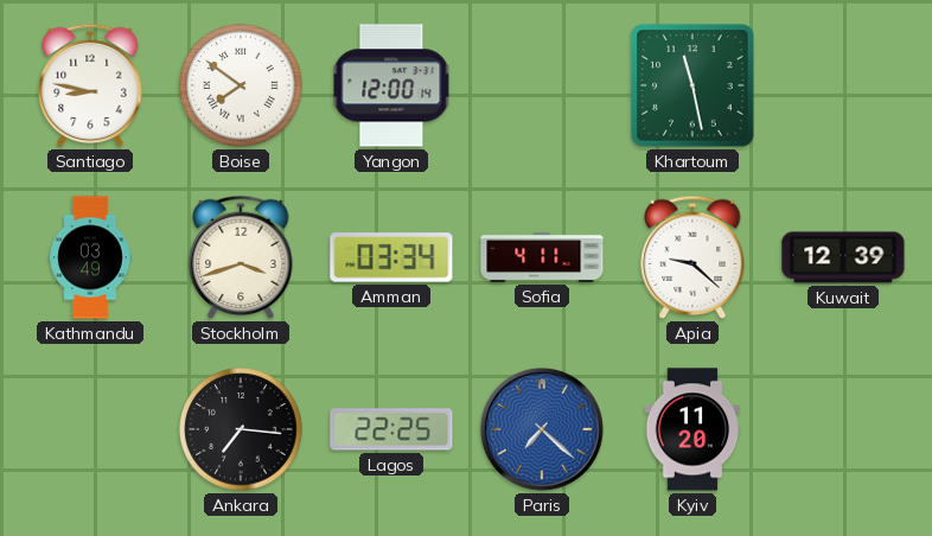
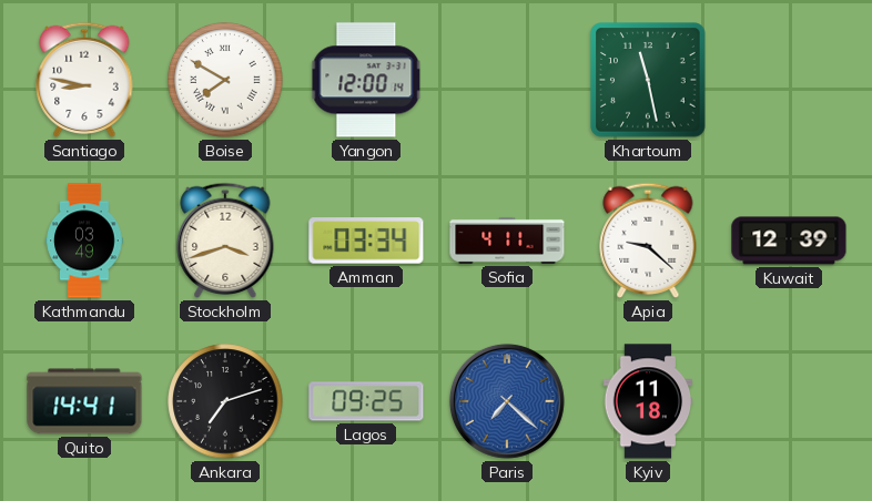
Boise: 7:51 -> 7:50 (225, 80)
Quito: none -> 14:41 (84, 401)
Ankara: 7:16 -> 7:12 (225, 401)
Lagos: 22:25 -> 09:25 (366, 401)
Kyiv: 11:20 -> 11:18 (648, 401)
